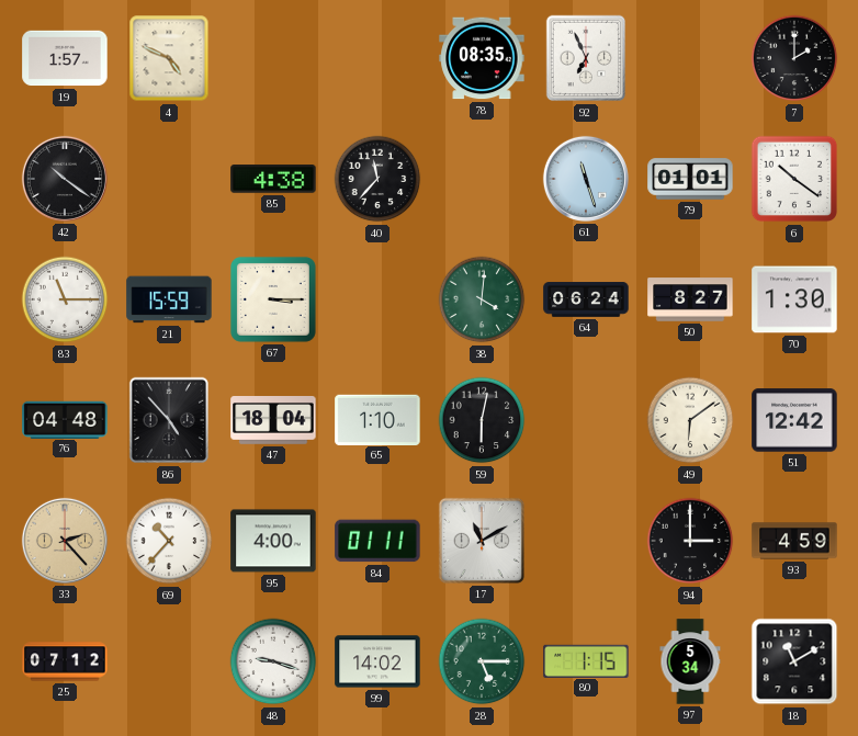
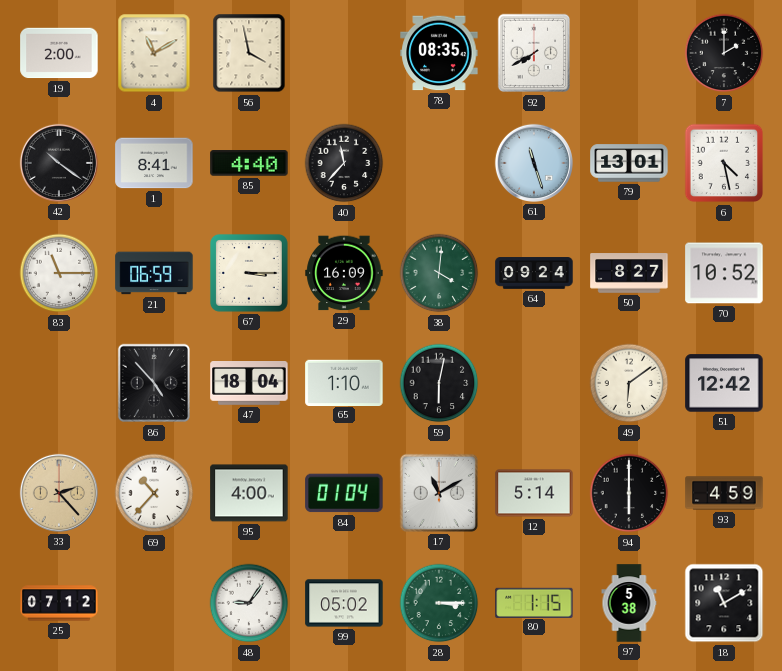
19: 1:57 -> 2:00 (59, 53)
4: 4:49 -> 11:10 (154, 53)
56: none -> 3:58 (249, 53)
92: 6:56 -> 7:40 (533, 53)
1: none -> 8:41 (154, 163)
85: 4:38 -> 4:40 (249, 163)
79: 01:01 -> 13:01 (629, 163)
6: 10:21 -> 4:28 (724, 163)
21: 15:59 -> 06:59 (154, 273)
29: none -> 16:09 (344, 273)
64: 06:24 -> 09:24 (534, 273)
70: 1:30 -> 10:52 (724, 273)
76: 04:48 -> none (65, 419)
84: 01:11 -> 01:04 (344, 493)
12: none -> 5:14 (534, 493)
94: 3:00 -> 6:00 (629, 493)
48: 9:18 -> 9:06 (249, 603)
99: 14:02 -> 05:02 (344, 603)
28: 5:15 -> 3:15 (439, 603)
97: 5:34 -> 5:38 (629, 603)
